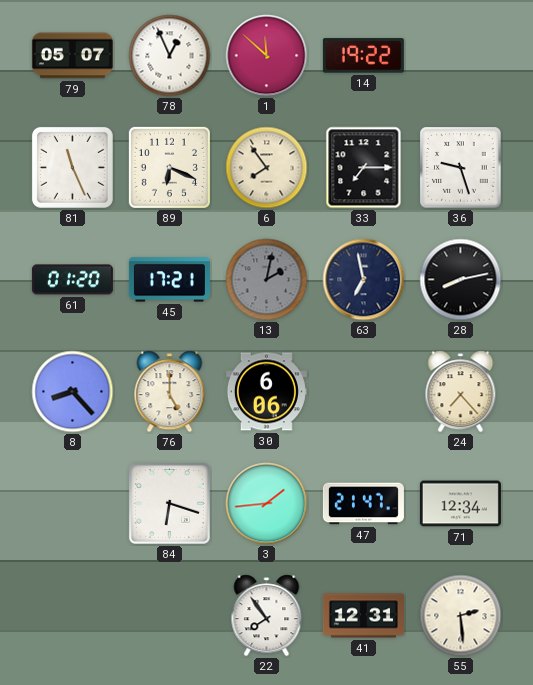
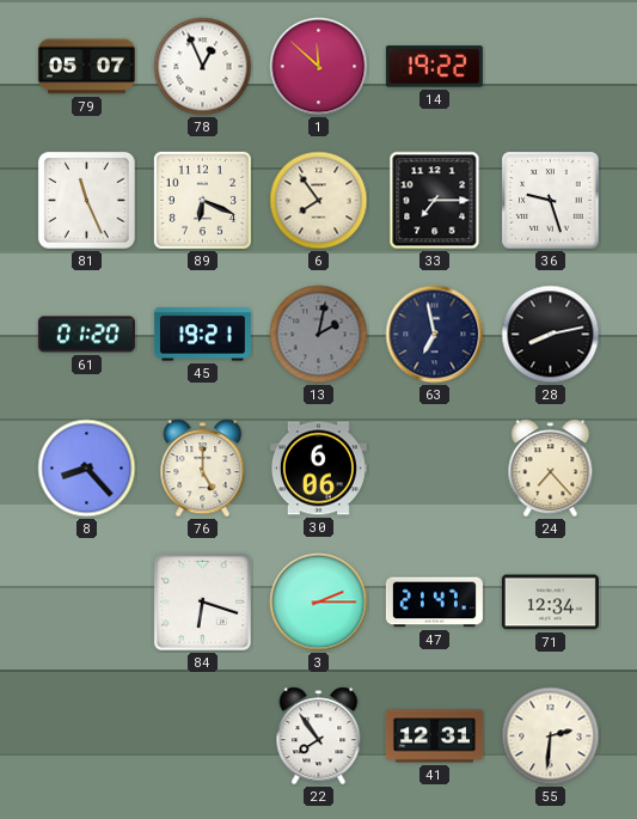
45: 17:21 -> 19:21 (202, 335)
3: 1:44 -> 2:15 (319, 603)
55: 2:29 -> 2:31 (551, 737)
